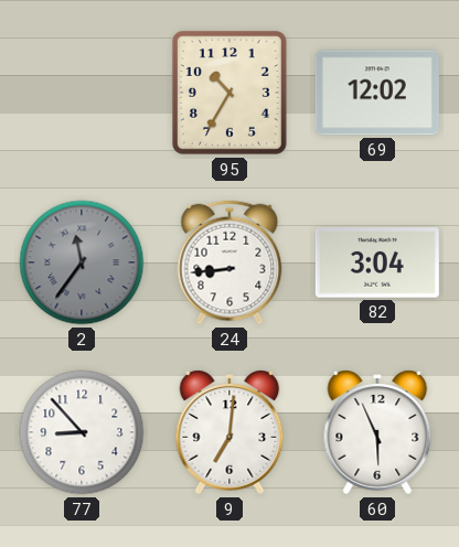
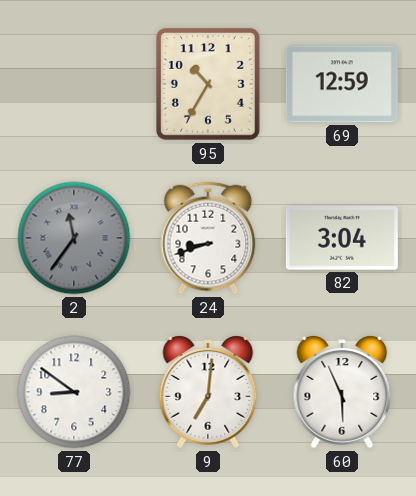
69: 12:02 -> 12:59 (342, 84)
24: 8:44 -> 8:42 (208, 238)
77: 8:53 -> 8:51 (74, 392)
